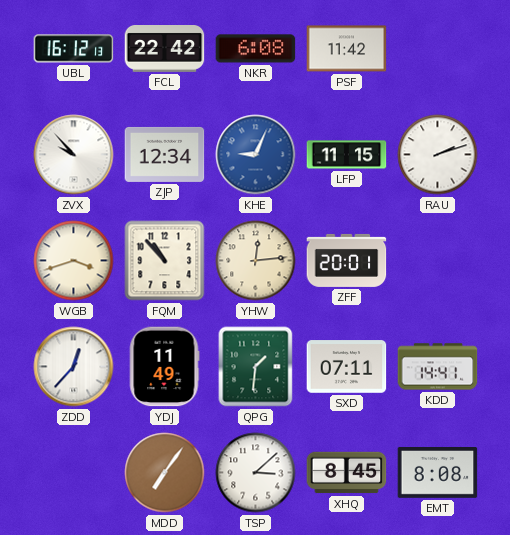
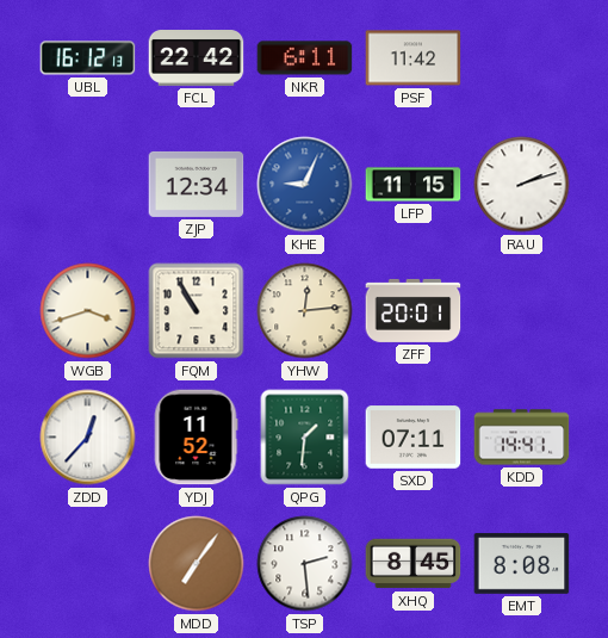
NKR: 6:08 -> 6:11 (305, 58)
ZVX: 9:53 -> none (74, 155)
FQM: 10:53 -> 10:55 (197, 311)
YDJ: 11:49 -> 11:52 (196, 438)
TSP: 3:08 -> 2:29 (305, 564)
